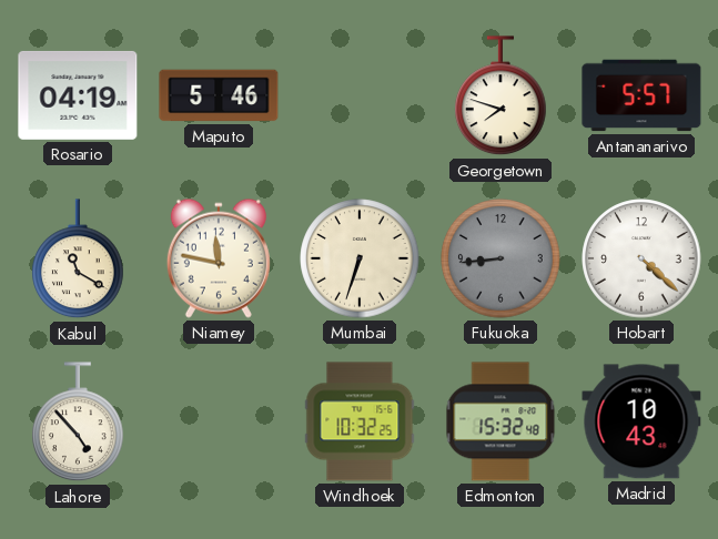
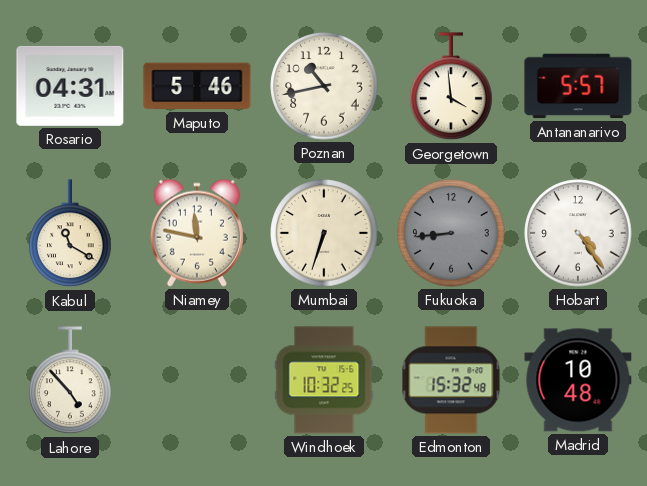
Rosario: 04:19 -> 04:31 (70, 86)
Poznan: none -> 10:43 (324, 86)
Georgetown: 7:48 -> 3:59 (451, 87)
Hobart: 4:22 -> 4:24 (578, 233)
Madrid: 10:43 -> 10:48 (578, 380)
